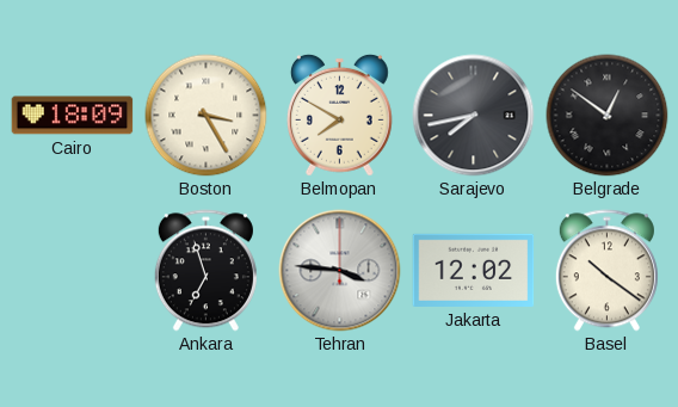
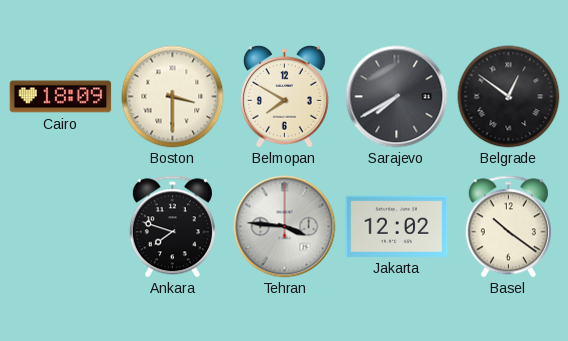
Boston: 3:25 -> 3:30 (173, 97)
Sarajevo: 7:43 -> 7:40 (397, 97)
Ankara: 6:57 -> 7:48 (172, 227)
